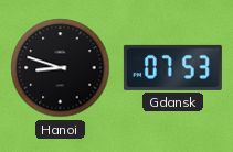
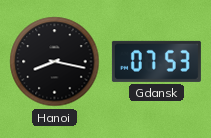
Hanoi: 8:48 -> 8:17 (55, 62)
